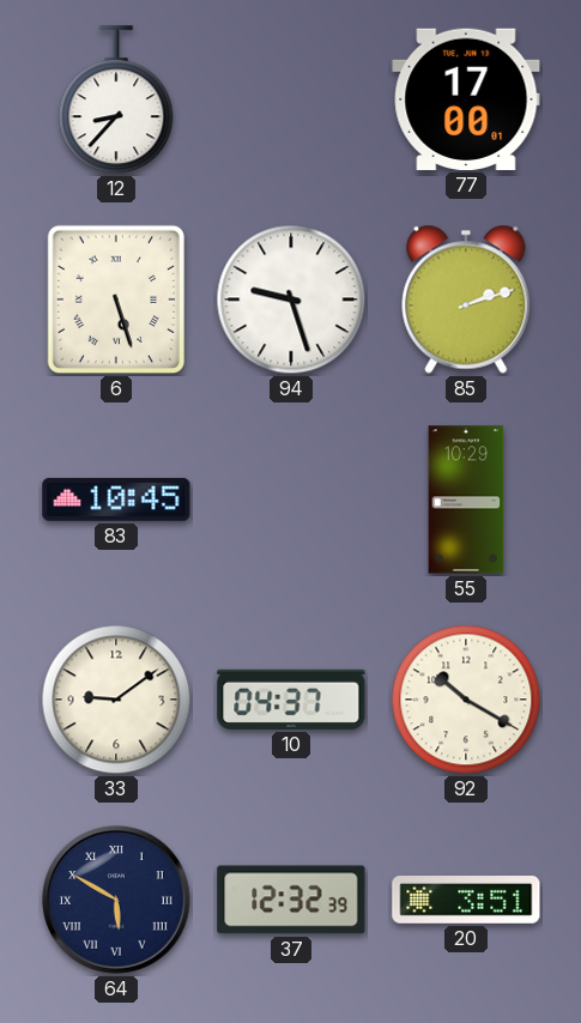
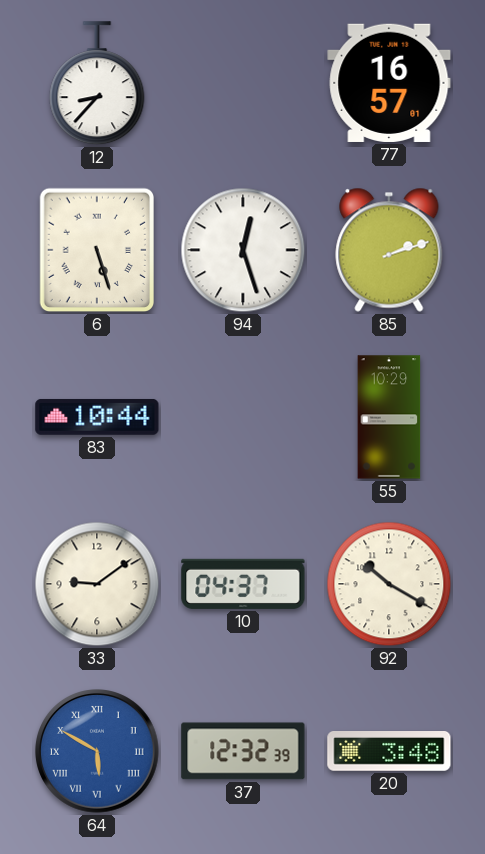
77: 17:00 -> 16:57 (389, 83)
94: 9:27 -> 12:27 (243, 250)
83: 10:45 -> 10:44 (97, 417)
64 dial: navy -> blue (98, 752)
20: 3:51 -> 3:48 (389, 752)
